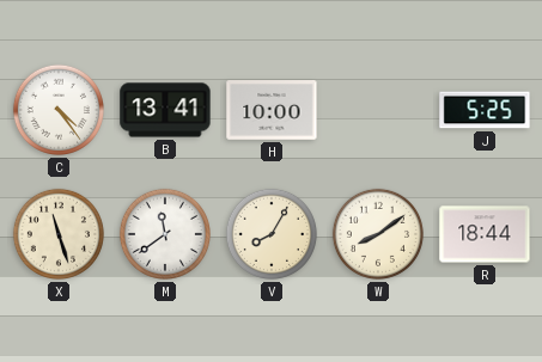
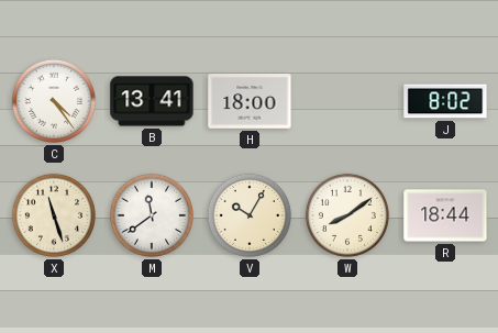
H: 10:00 -> 18:00 (250, 101)
J: 5:25 -> 8:02 (445, 101)
V: 8:05 -> 10:05 (250, 215)
